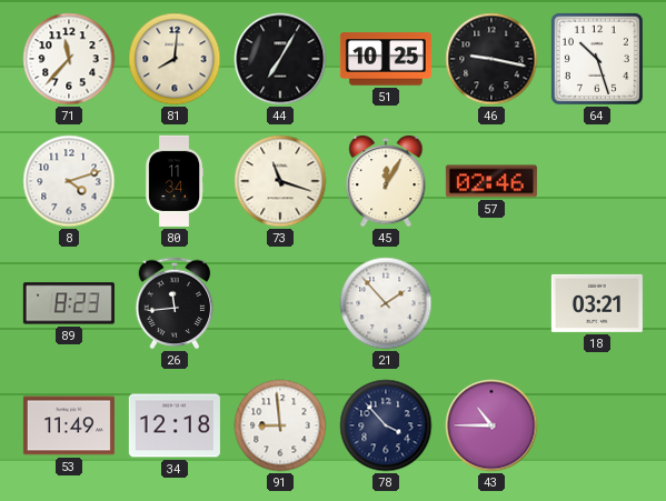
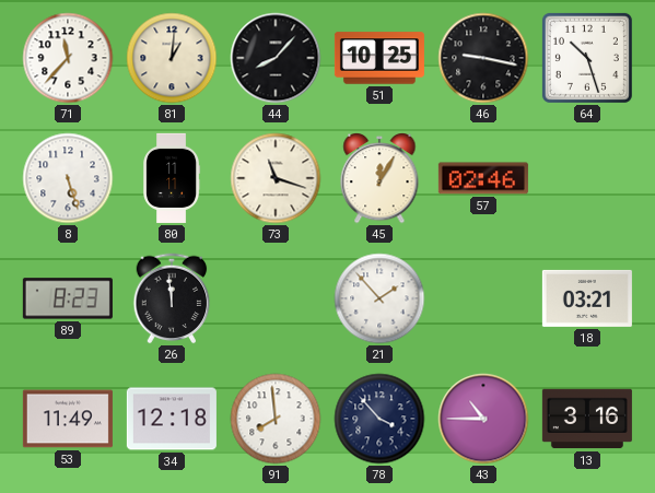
81: 8:01 -> 1:01 (172, 58)
44: 7:05 -> 8:07 (276, 58)
8: 4:12 -> 5:27 (68, 178)
80: 11:34 -> 11:11 (172, 178)
26: 11:44 -> 11:59 (172, 298)
91: 8:59 -> 7:59 (276, 419)
13: none -> 3:16 (587, 419)
